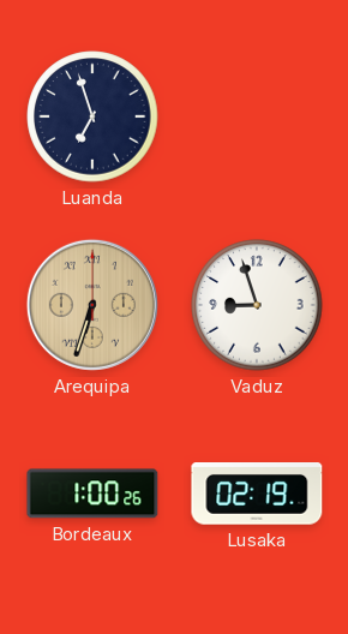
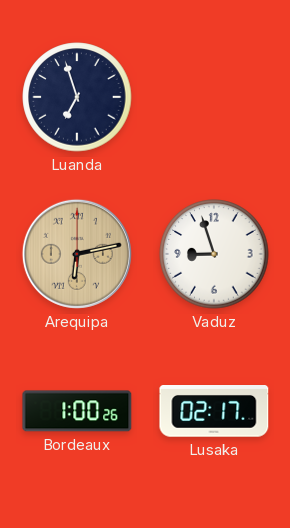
Arequipa: 6:33 -> 6:13 (77, 254)
Lusaka: 02:19 -> 02:17 (214, 411)
